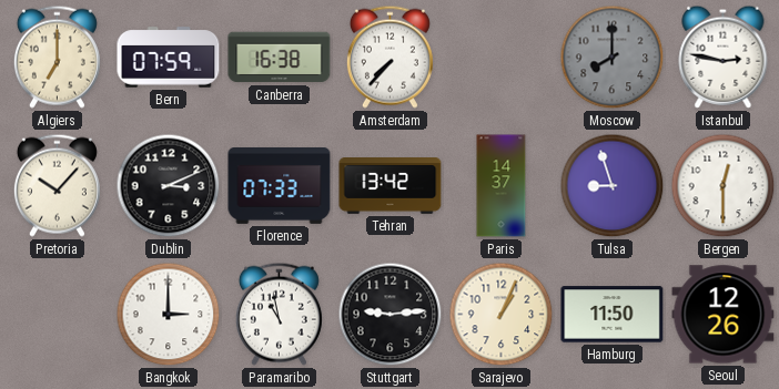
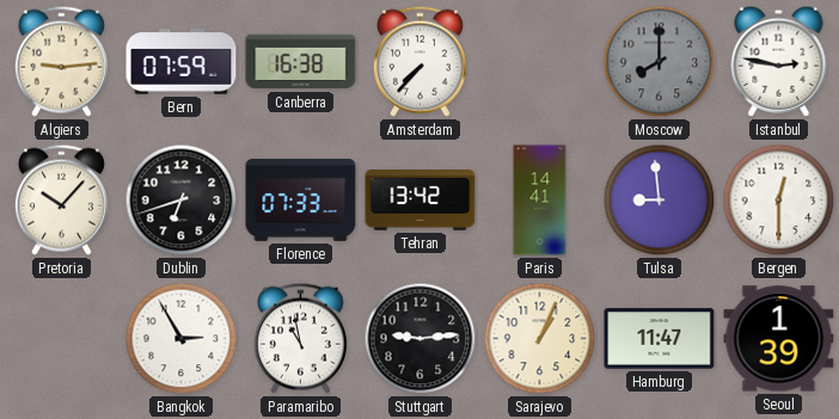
Algiers: 7:00 -> 9:14 (61, 61)
Dublin: 3:11 -> 6:42 (182, 201)
Paris: 14:37 -> 14:41 (540, 201)
Tulsa: 8:57 -> 8:59 (660, 201)
Bangkok: 3:00 -> 2:55 (182, 339)
Hamburg: 11:50 -> 11:47 (660, 339)
Seoul: 12:26 -> 1:39 (779, 339)
